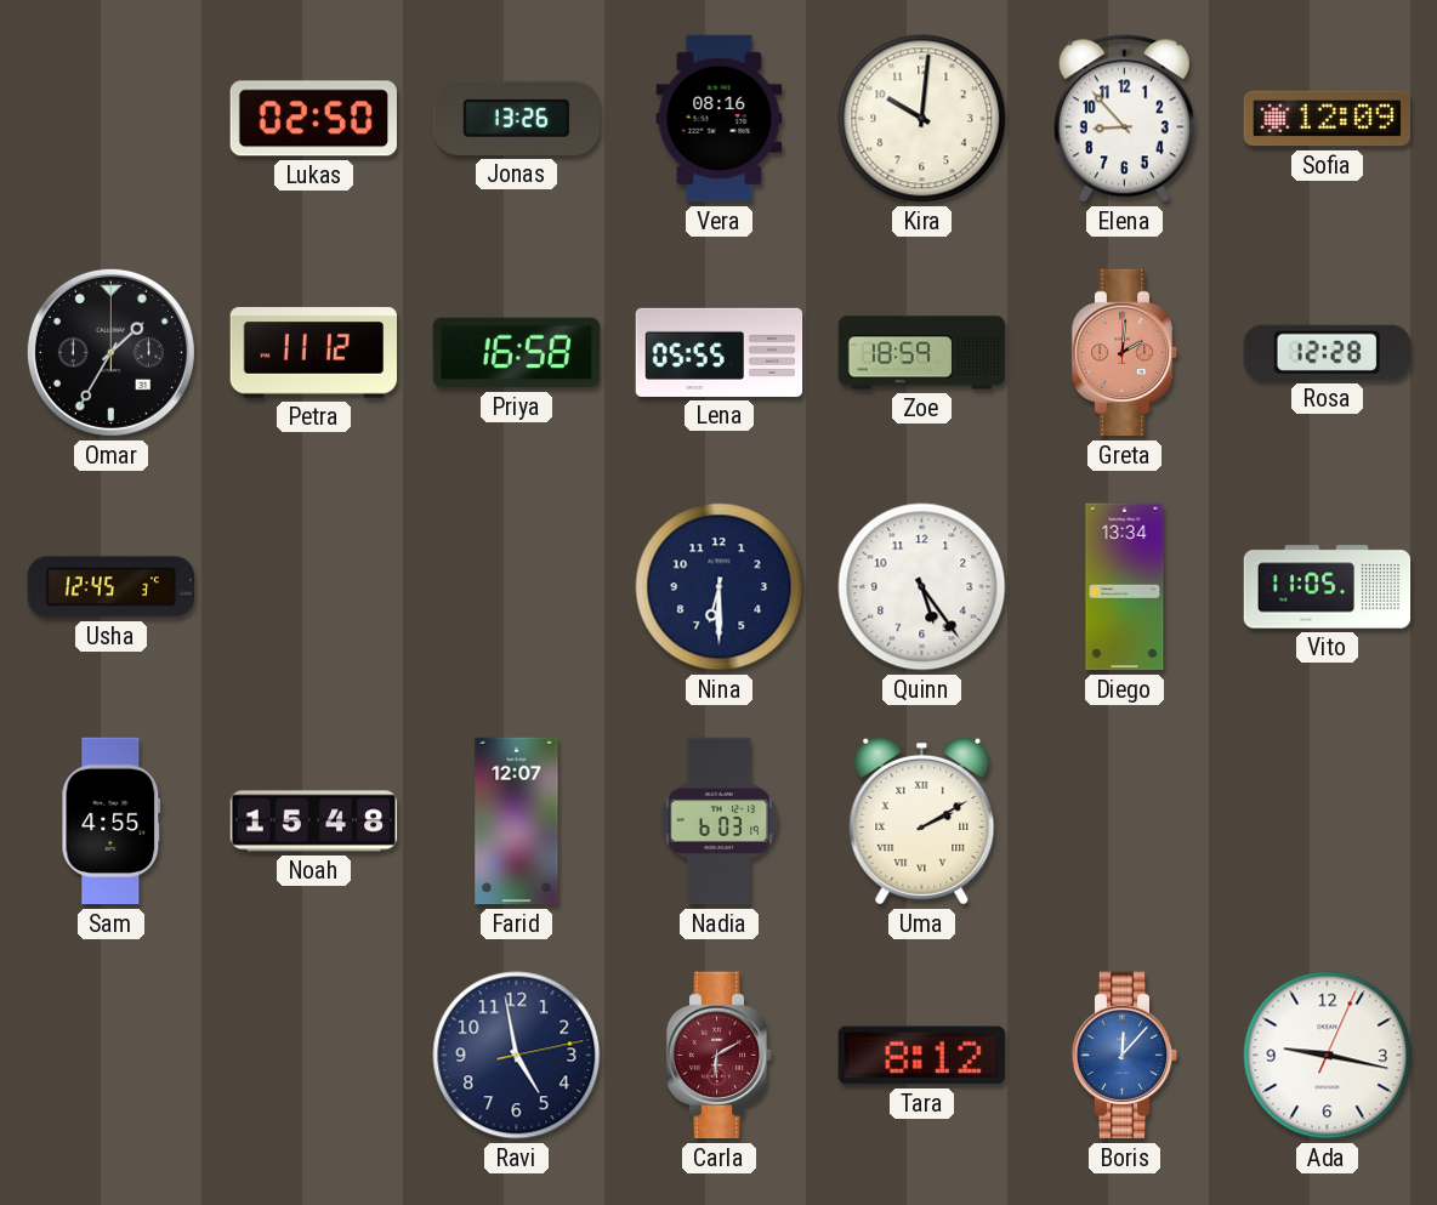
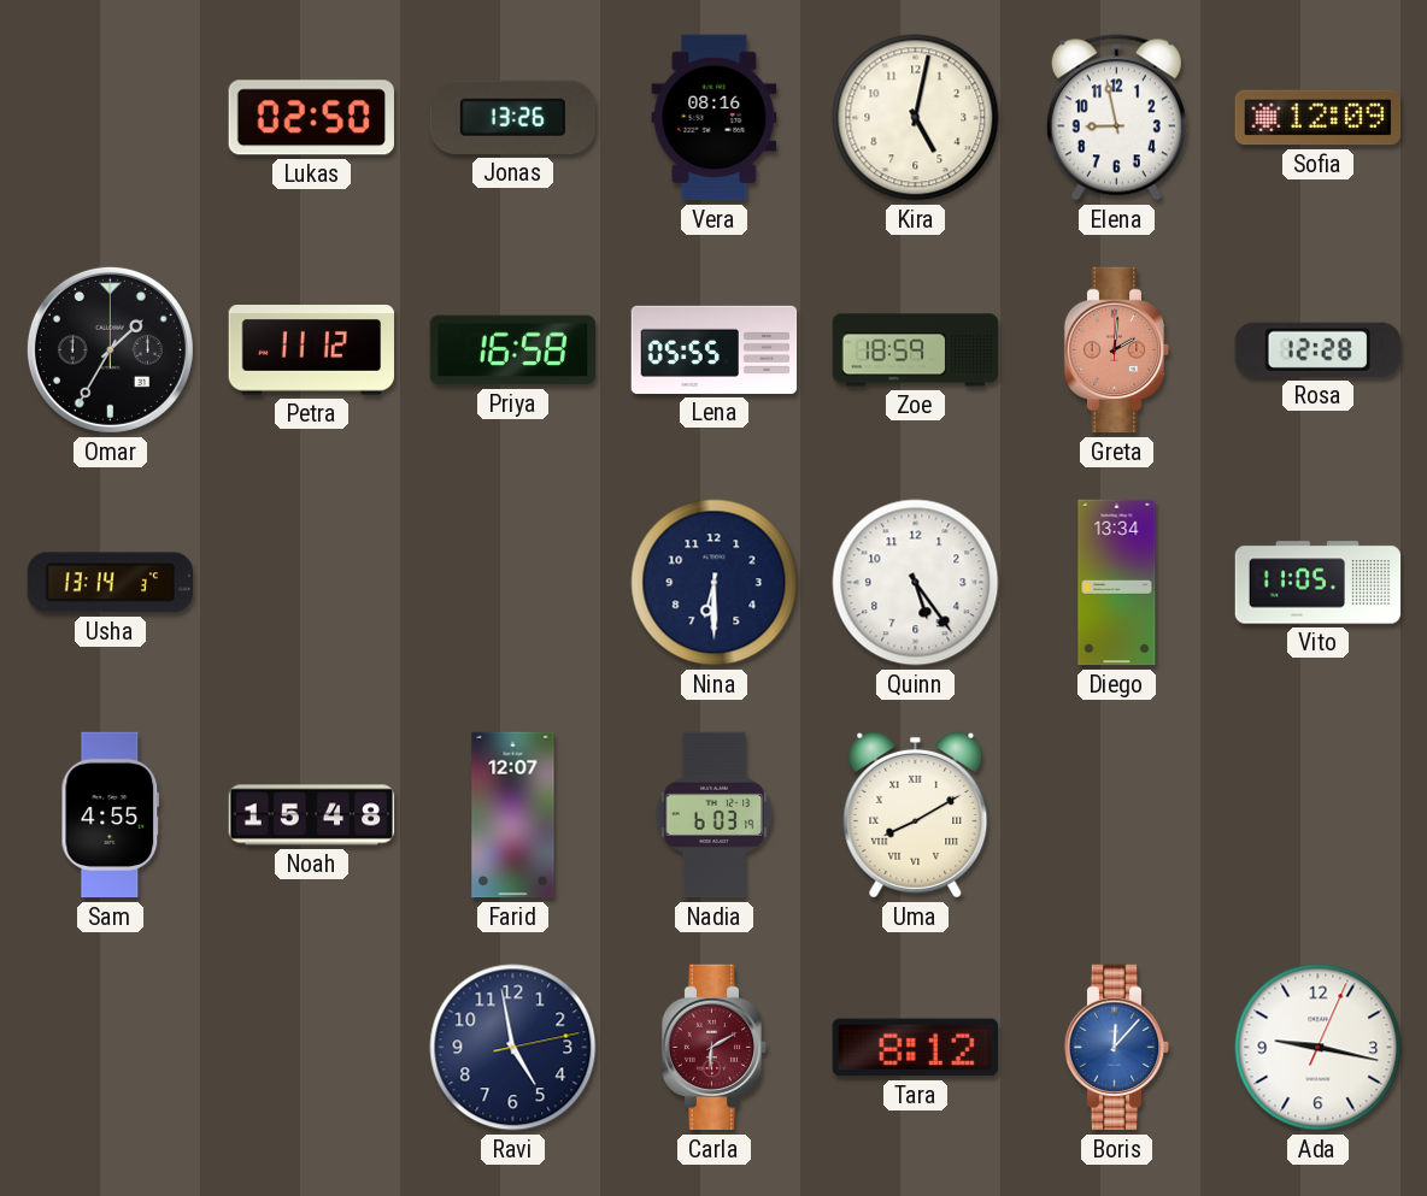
Kira: 10:01 -> 5:02 (916, 118)
Elena: 8:53 -> 8:58 (1116, 118)
Usha: 12:45 -> 13:14 (110, 583)
Uma: 2:10 -> 8:10 (916, 814)
